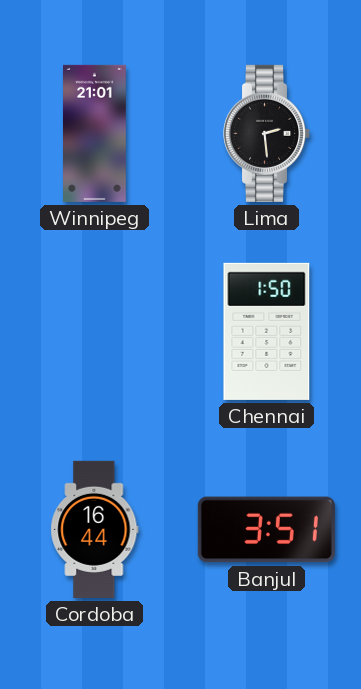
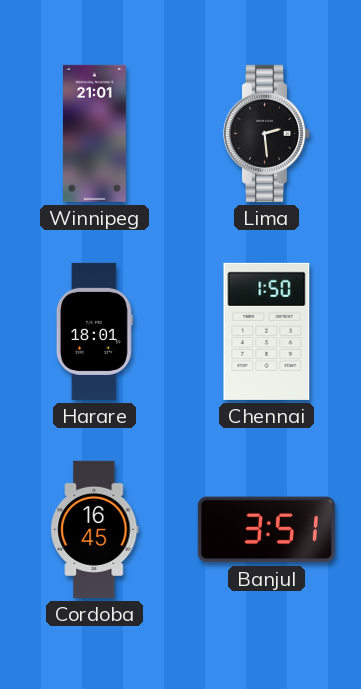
Harare: none -> 18:01 (94, 331)
Cordoba: 16:44 -> 16:45 (95, 529)
